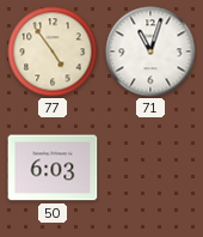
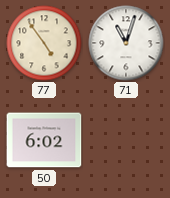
50: 6:03 -> 6:02 (44, 140)
